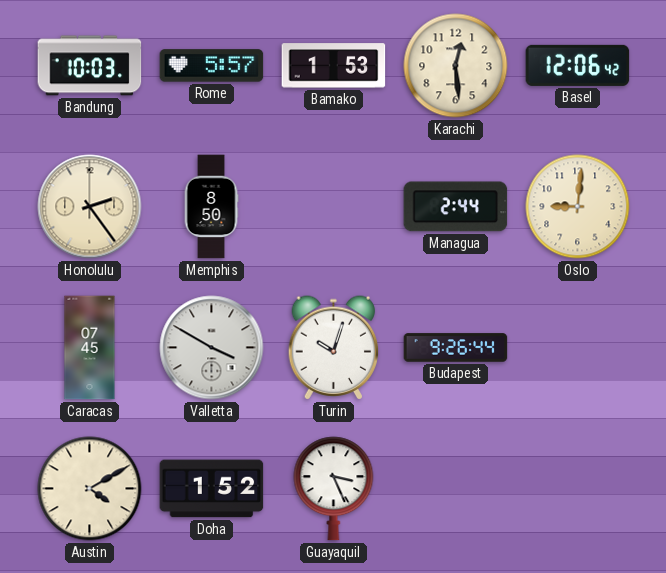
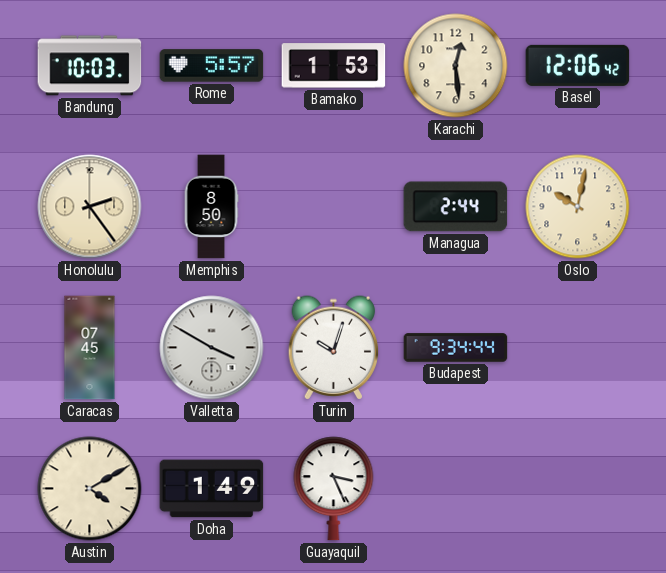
Oslo: 9:01 -> 10:02 (578, 207)
Budapest: 9:26 -> 9:34 (456, 348)
Doha: 1:52 -> 1:49 (212, 489)
